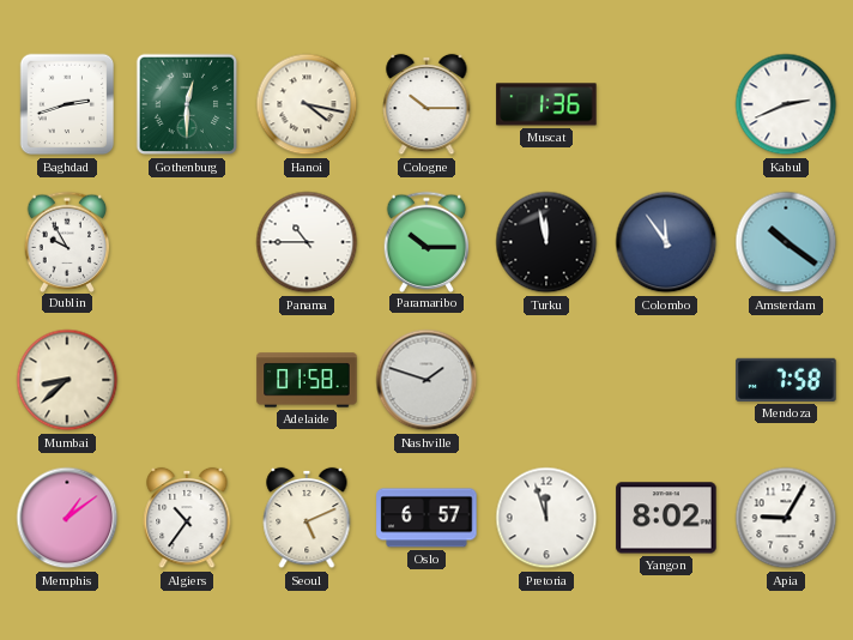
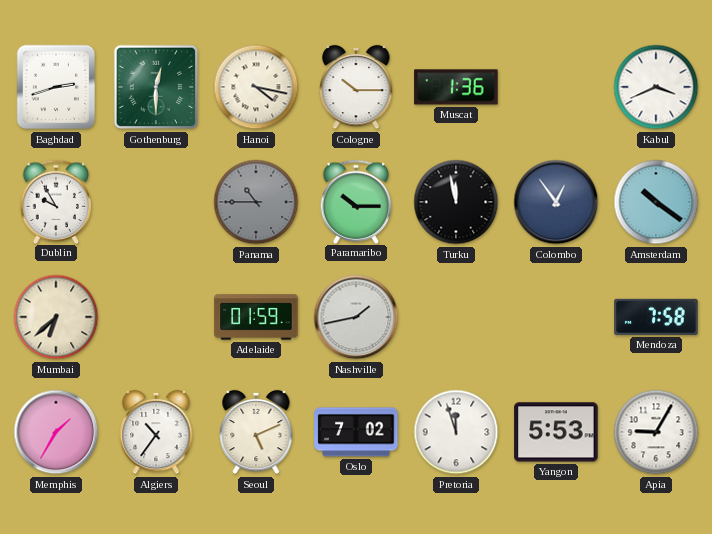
Kabul: 2:41 -> 3:41 (656, 87)
Panama dial: white -> grey (256, 202)
Colombo: 11:54 -> 12:54 (556, 202)
Mumbai: 8:38 -> 6:38 (56, 317)
Adelaide: 01:58 -> 01:59 (256, 317)
Nashville: 1:48 -> 1:43 (356, 317)
Memphis: 1:09 -> 1:35 (56, 432)
Oslo: 6:57 -> 7:02 (356, 432)
Yangon: 8:02 -> 5:53 (556, 432)
